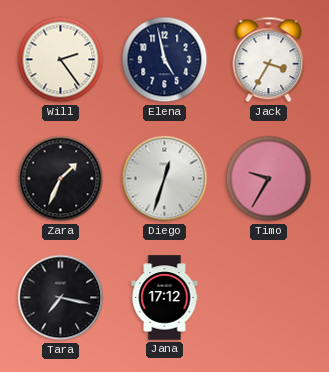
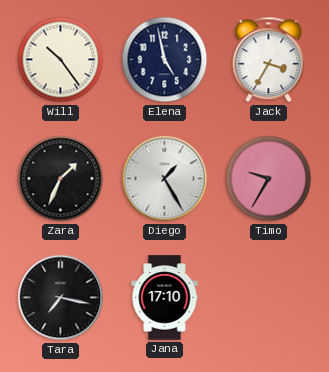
Will: 2:24 -> 10:24 (61, 60)
Diego: 12:33 -> 1:25 (165, 179)
Jana: 17:12 -> 17:10 (165, 298)
